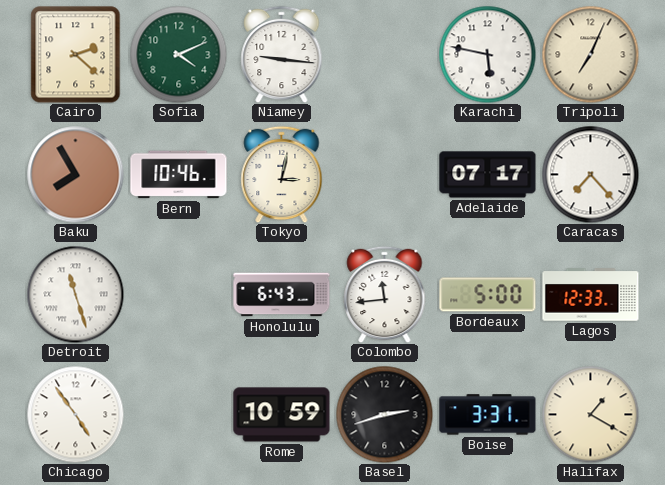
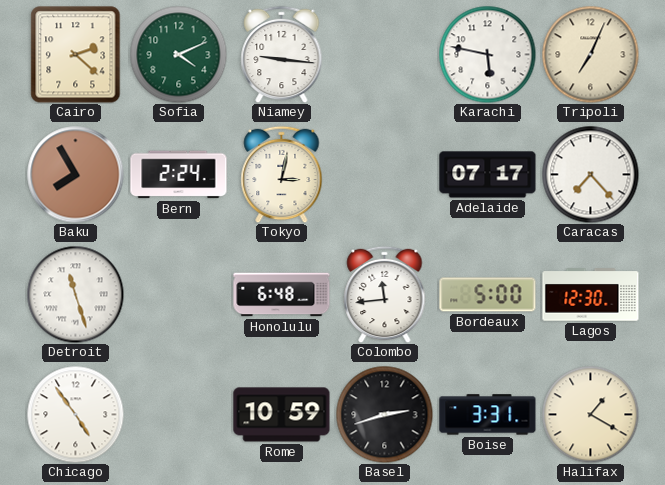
Bern: 10:46 -> 2:24 (179, 175)
Honolulu: 6:43 -> 6:48 (282, 295)
Lagos: 12:33 -> 12:30 (591, 295)
